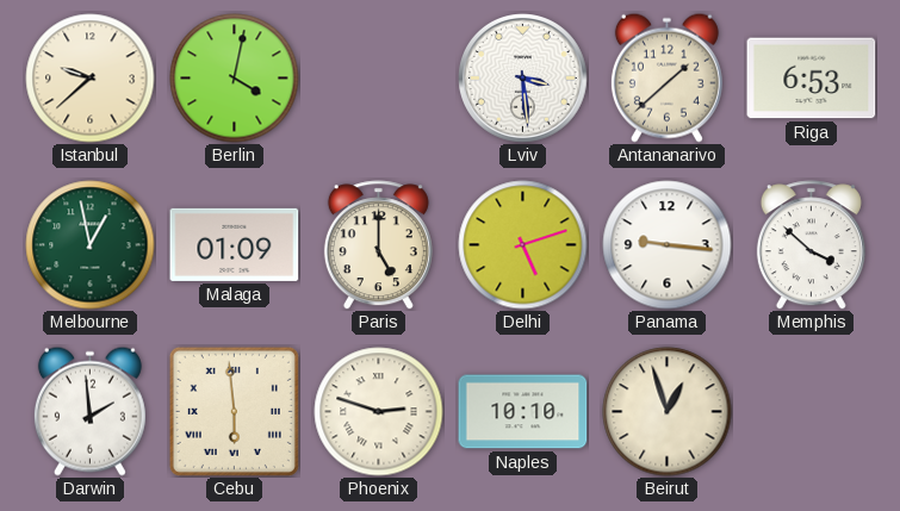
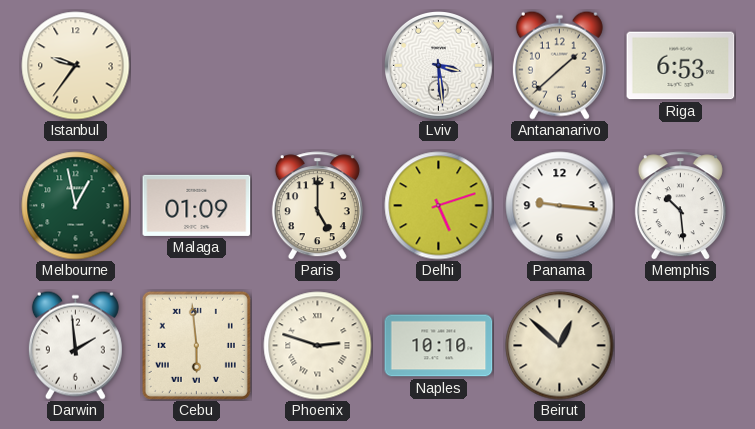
Istanbul: 9:38 -> 9:36 (76, 66)
Berlin: 4:02 -> none (235, 79)
Memphis: 3:52 -> 10:29 (680, 206)
Beirut: 12:57 -> 12:52 (560, 346)
